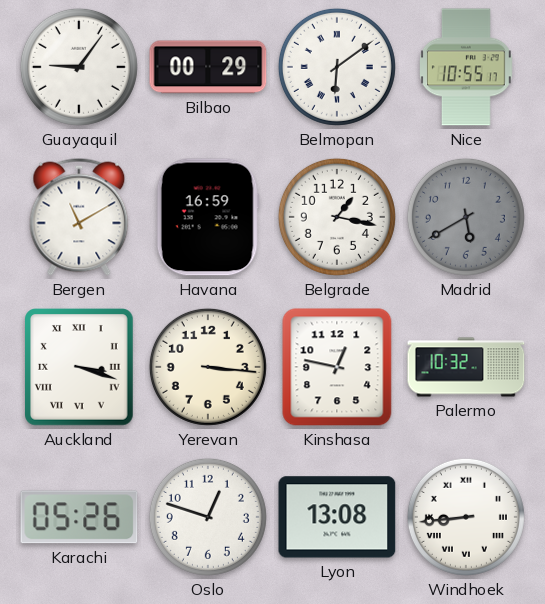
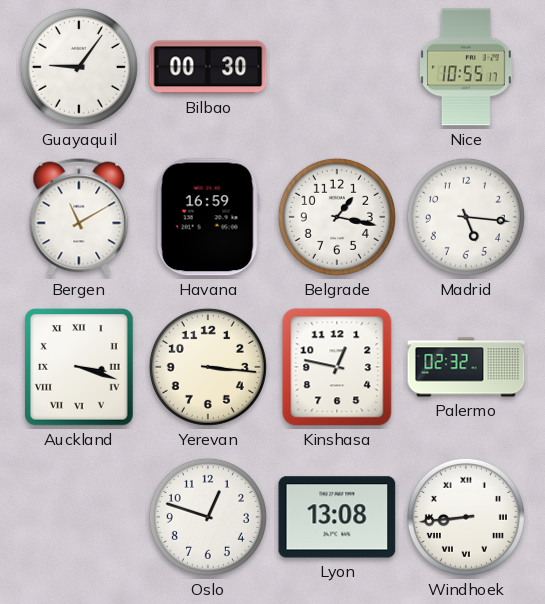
Bilbao: 00:29 -> 00:30 (208, 67)
Belmopan: 6:09 -> none (337, 67)
Madrid: 5:40 -> 5:16 (466, 217)
Madrid dial: grey -> white (466, 217)
Palermo: 10:32 -> 02:32 (466, 367)
Karachi: 05:26 -> none (79, 517)
